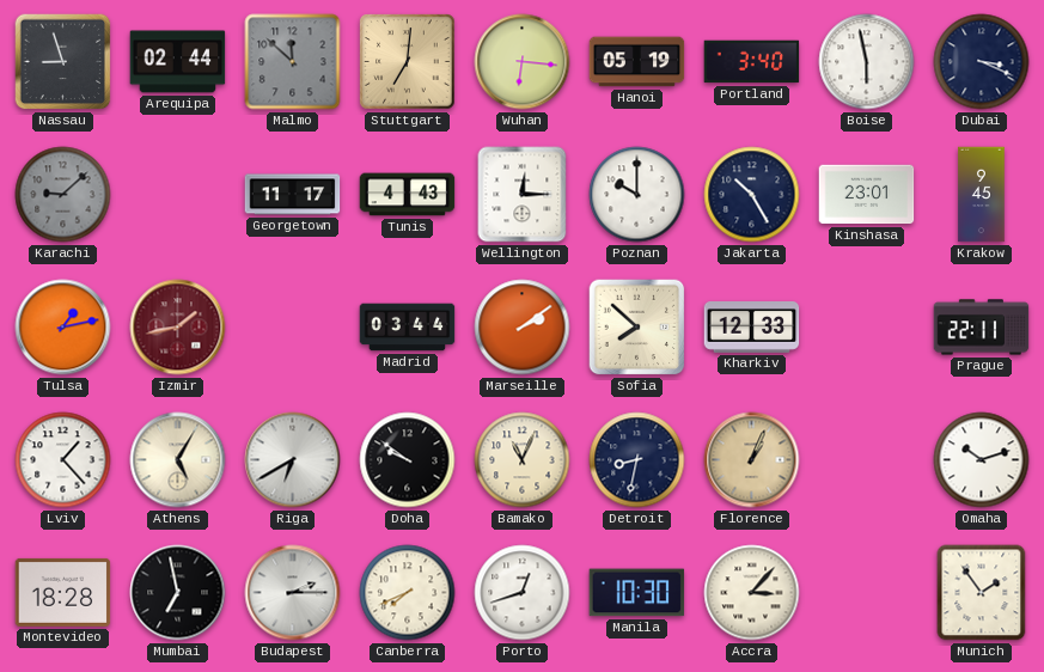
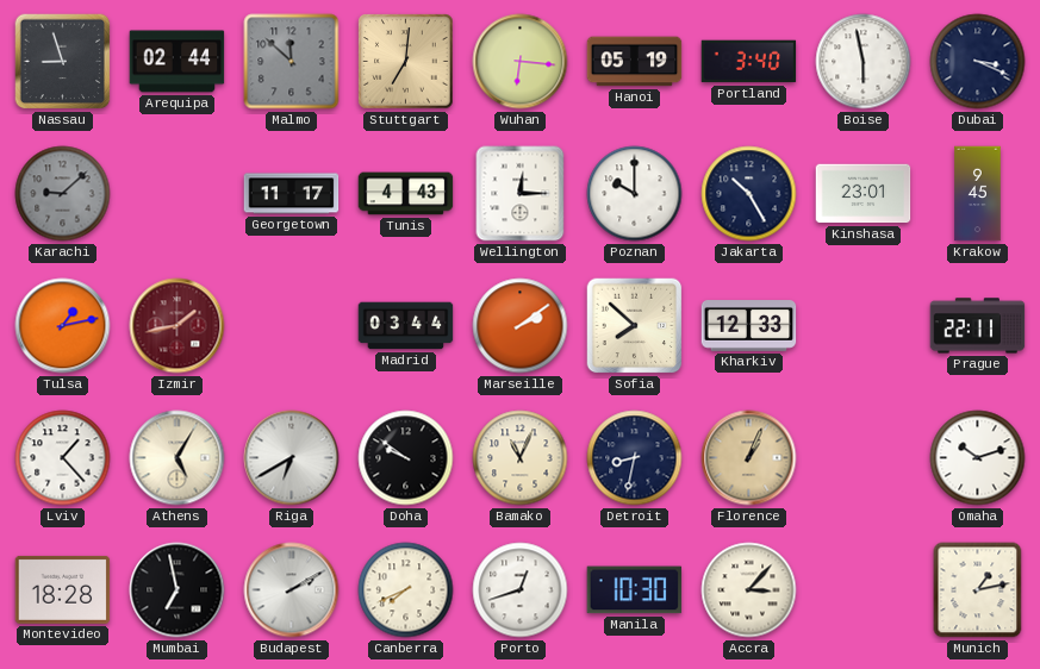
Budapest: 2:15 -> 2:10 (292, 590)
Munich: 1:54 -> 1:13 (978, 590)
